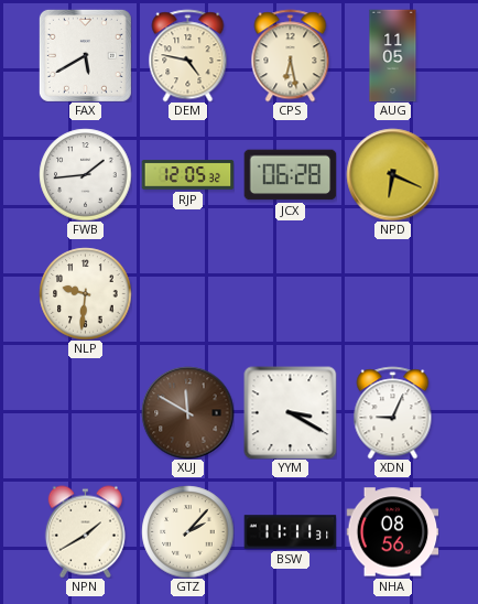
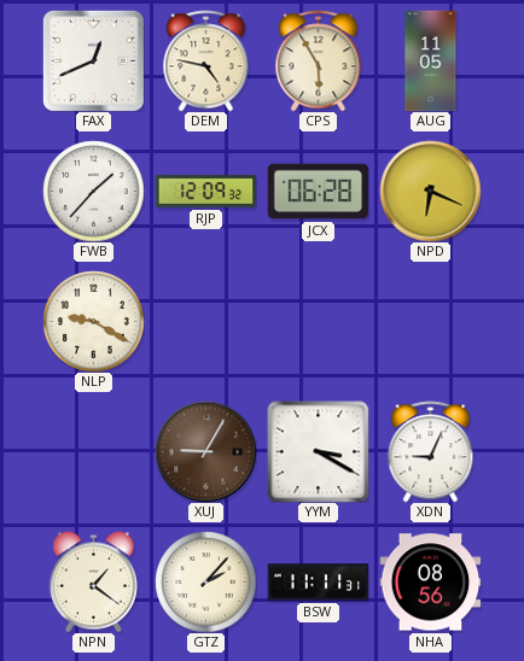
FAX: 5:40 -> 12:41 (93, 60)
CPS: 6:28 -> 5:55 (319, 60)
FWB: 1:44 -> 1:37 (93, 191)
RJP: 12:05 -> 12:09 (205, 192)
NLP: 9:31 -> 9:20 (93, 321)
XUJ: 11:50 -> 9:05 (205, 451)
NPN: 1:40 -> 1:21 (93, 581)
